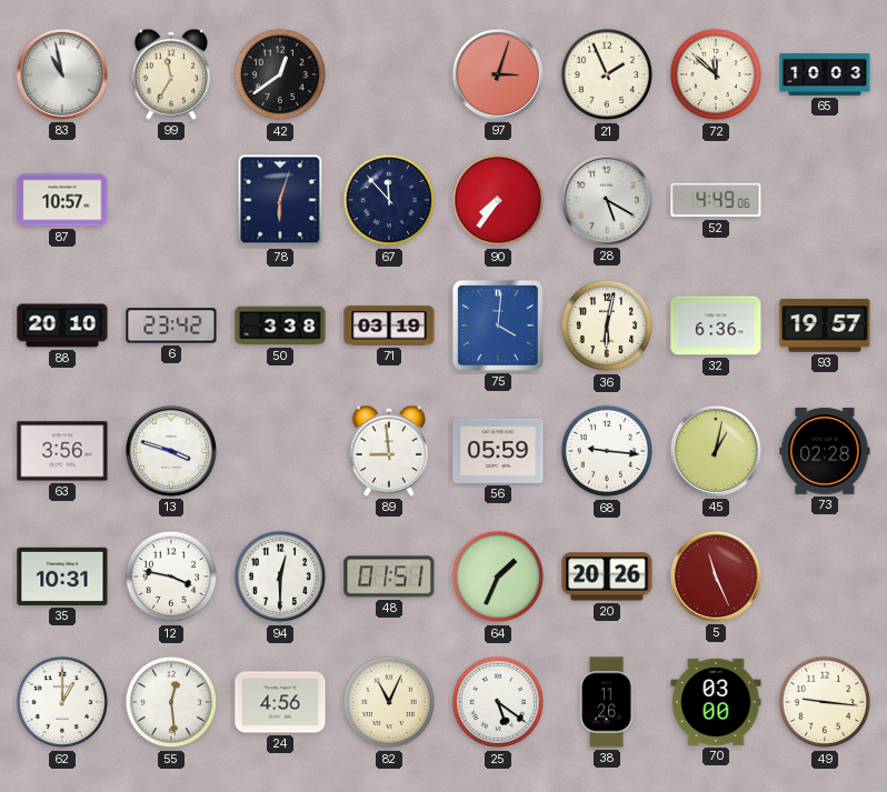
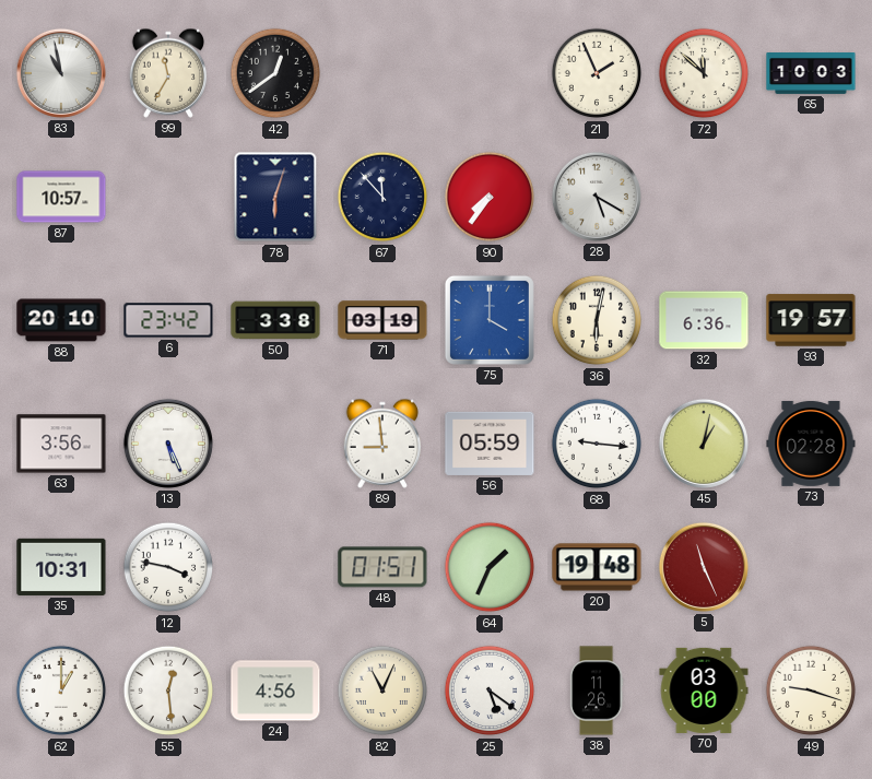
97: 3:03 -> none (498, 74)
52: 4:49 -> none (716, 200)
75: 4:01 -> 4:00 (490, 320)
13: 3:48 -> 5:26 (168, 444)
94: 12:30 -> none (280, 577)
20: 20:26 -> 19:48 (597, 567)
49: 9:16 -> 9:18 (811, 691)
